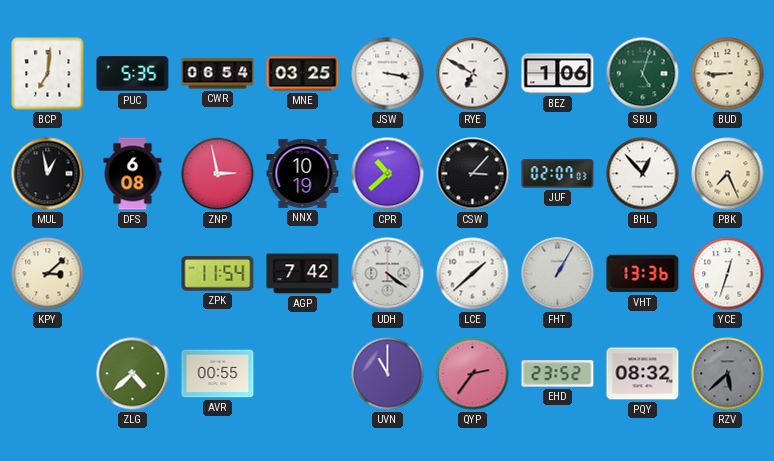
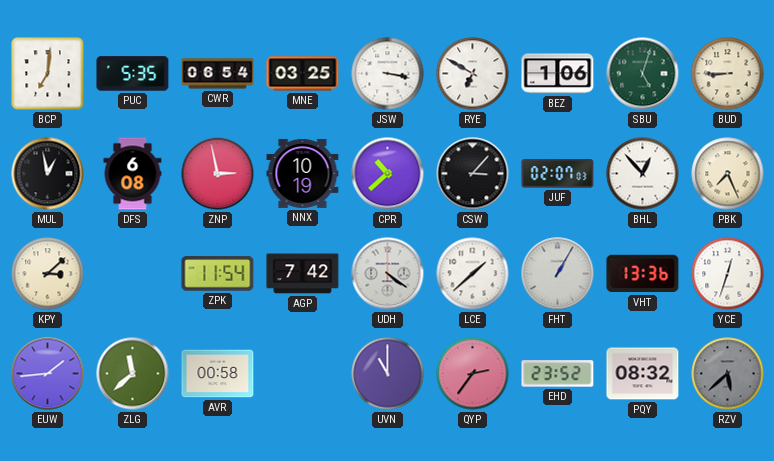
EUW: none -> 1:44 (48, 374)
ZLG: 4:38 -> 11:38 (133, 374)
AVR: 00:55 -> 00:58 (218, 374)
